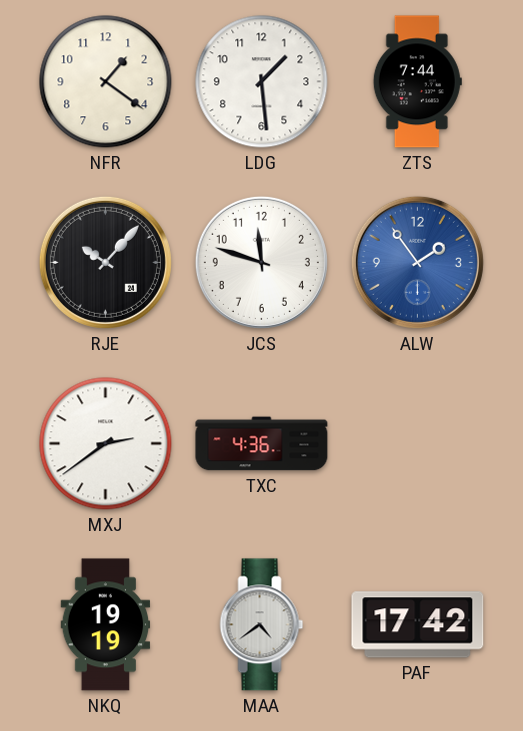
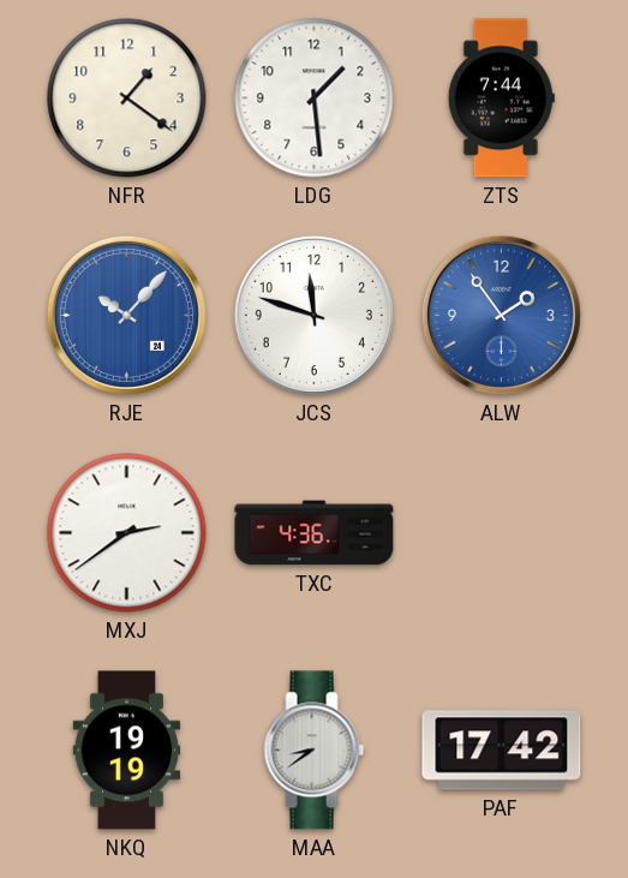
RJE dial: black -> blue (126, 315)
MAA: 4:39 -> 8:39 (315, 751)
